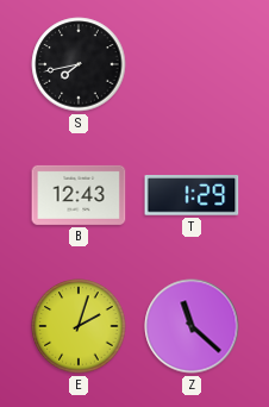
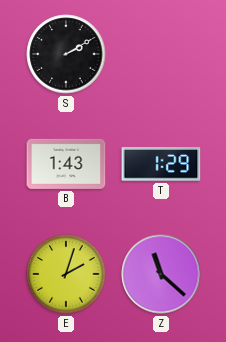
S: 7:43 -> 2:10 (66, 54)
B: 12:43 -> 1:43 (66, 164)
